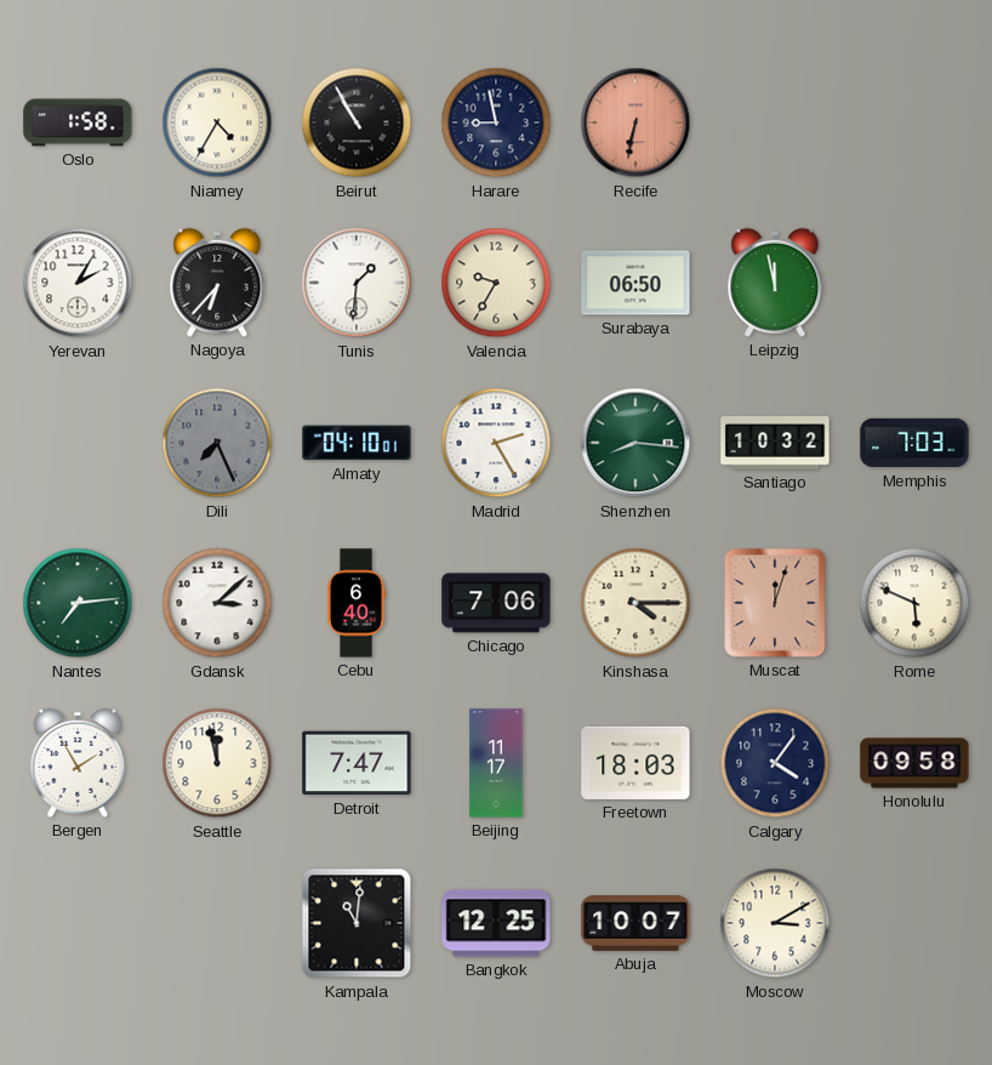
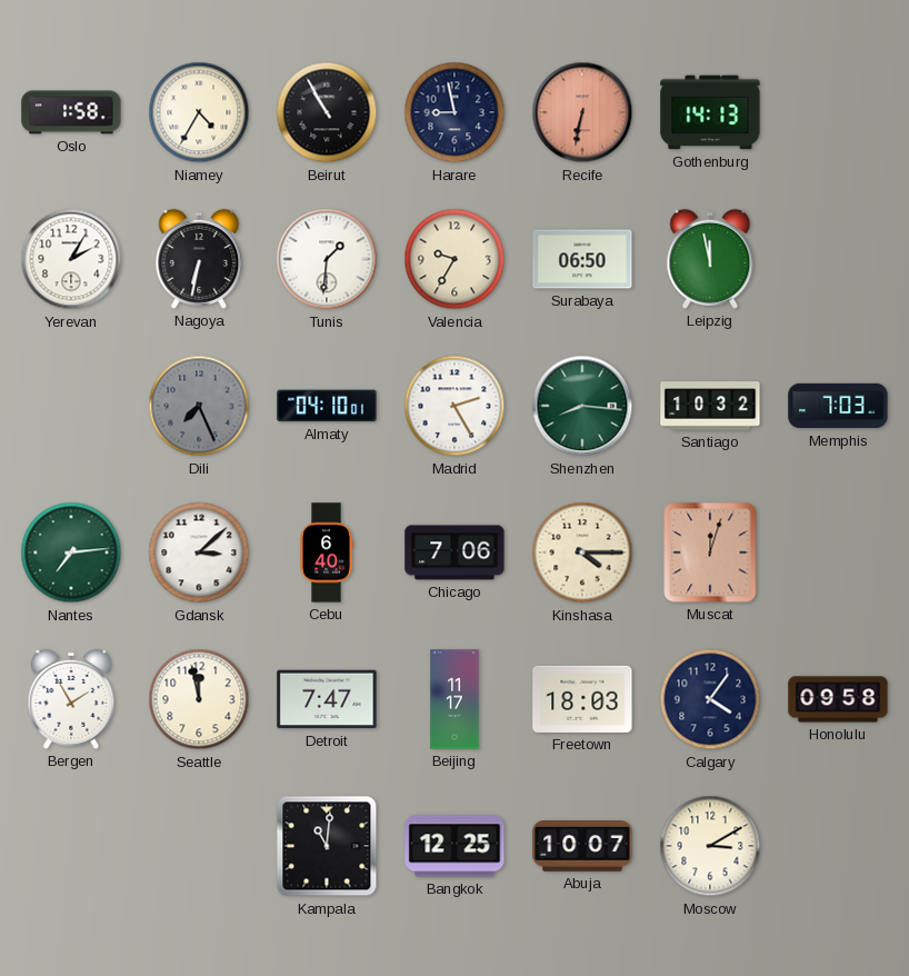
Gothenburg: none -> 14:13 (710, 112)
Nagoya: 6:37 -> 6:32 (199, 259)
Rome: 5:49 -> none (914, 603)
